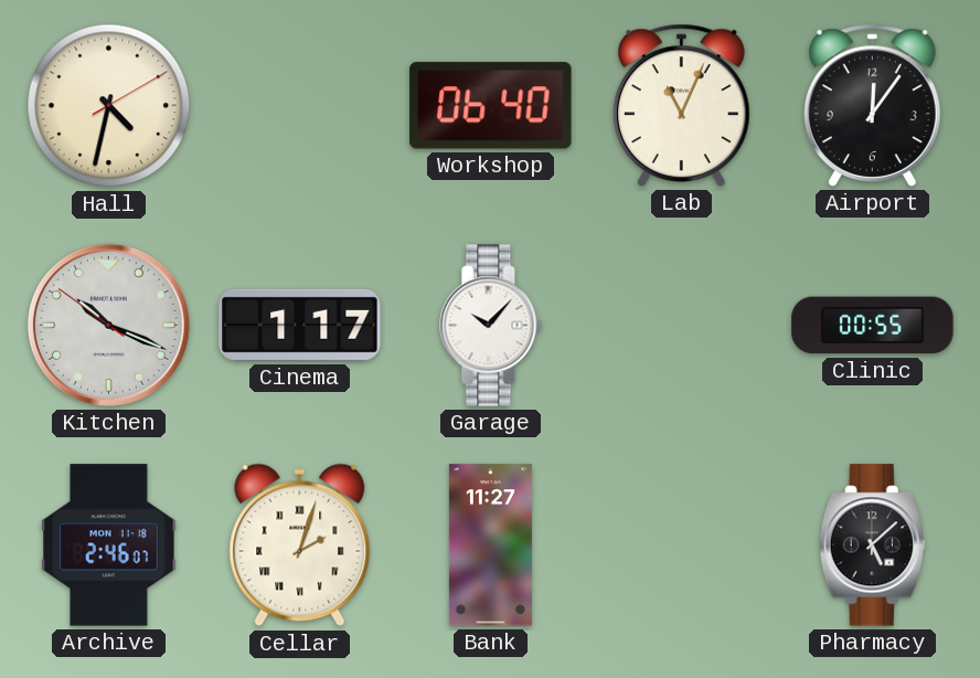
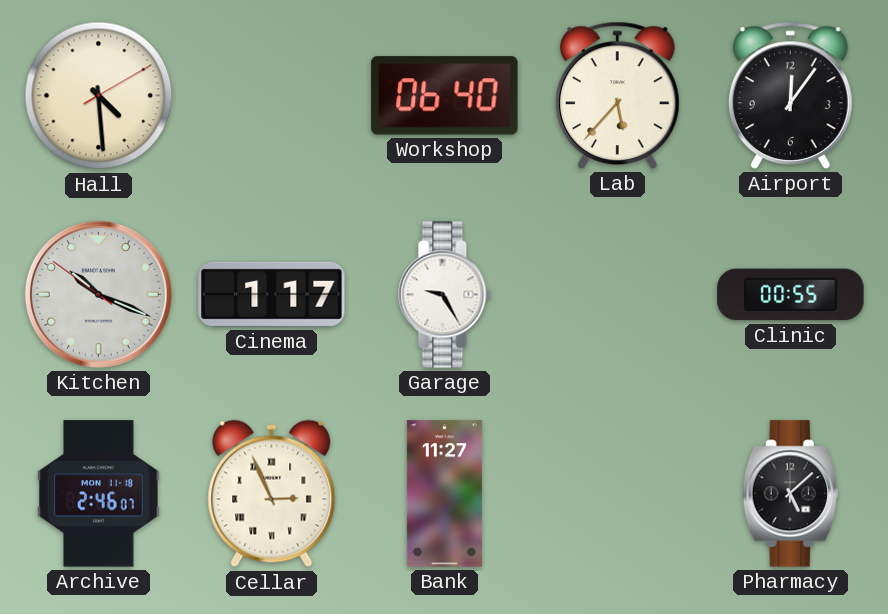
Hall: 4:32 -> 4:29 (99, 96)
Lab: 11:04 -> 5:37 (617, 95)
Garage: 10:07 -> 9:25 (445, 295)
Cellar: 2:03 -> 2:56 (272, 494)
